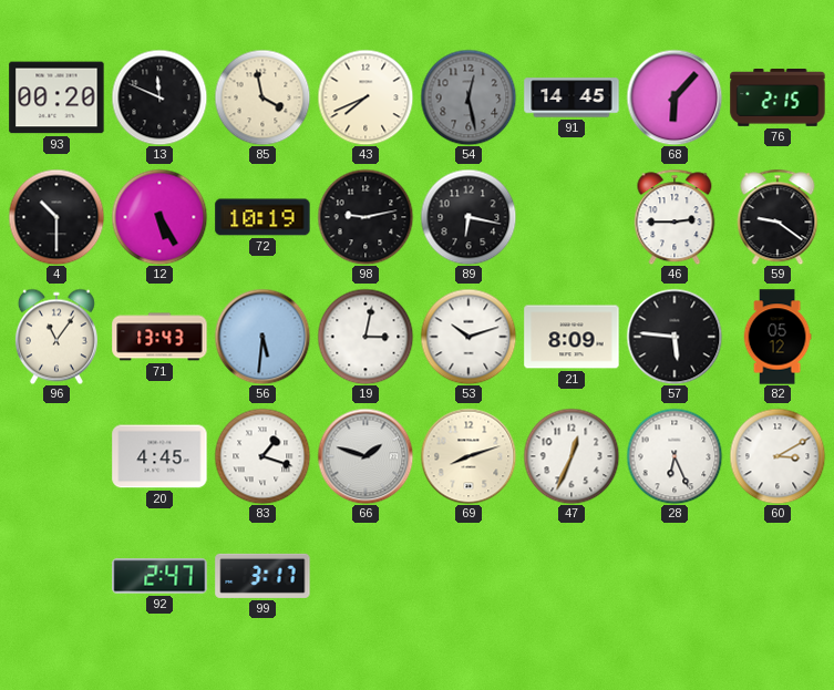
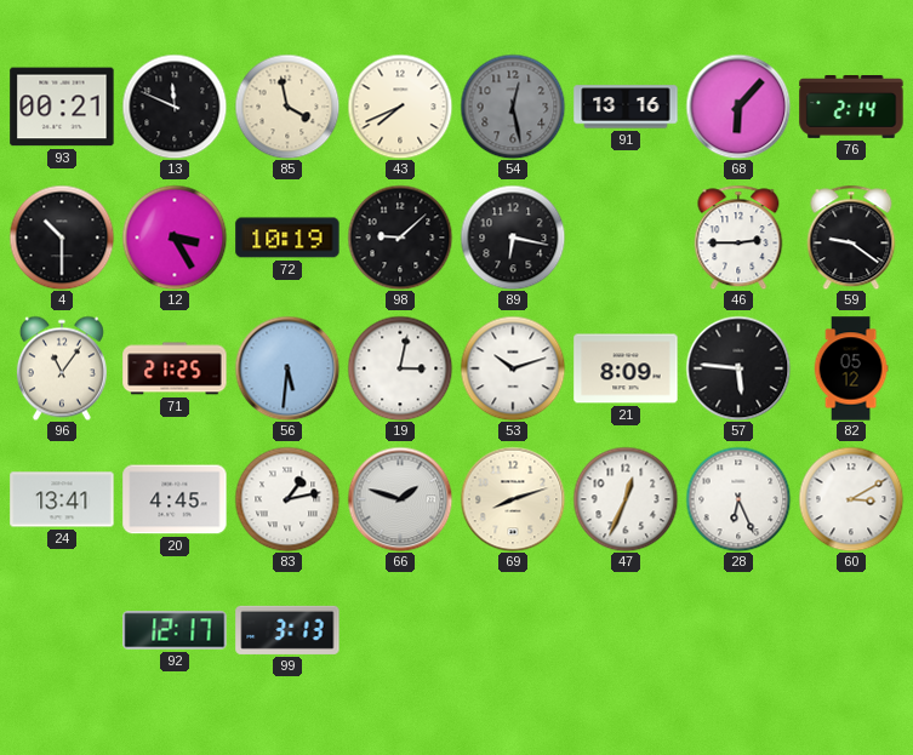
93: 00:20 -> 00:21 (62, 107)
91: 14:45 -> 13:16 (626, 107)
76: 2:15 -> 2:14 (851, 108)
12: 5:25 -> 3:25 (175, 238)
98: 9:13 -> 9:08 (400, 238)
71: 13:43 -> 21:25 (175, 368)
24: none -> 13:41 (62, 499)
83: 1:18 -> 1:13 (287, 499)
92: 2:47 -> 12:17 (175, 630)
99: 3:17 -> 3:13 (287, 630)
